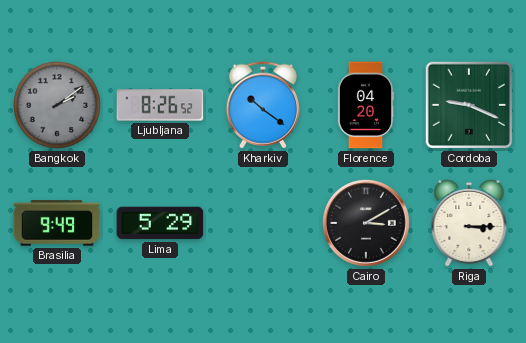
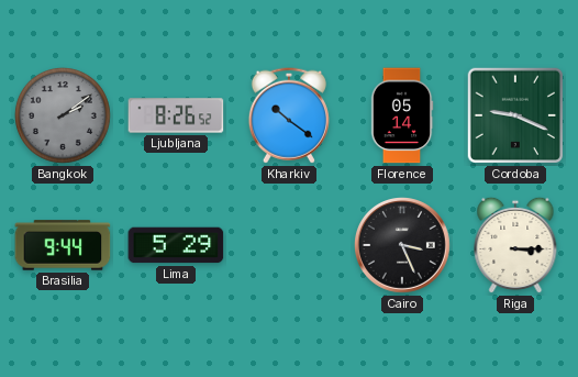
Florence: 04:20 -> 05:14 (402, 115)
Brasilia: 9:49 -> 9:44 (63, 245)
Cairo: 3:10 -> 3:26 (403, 246)
